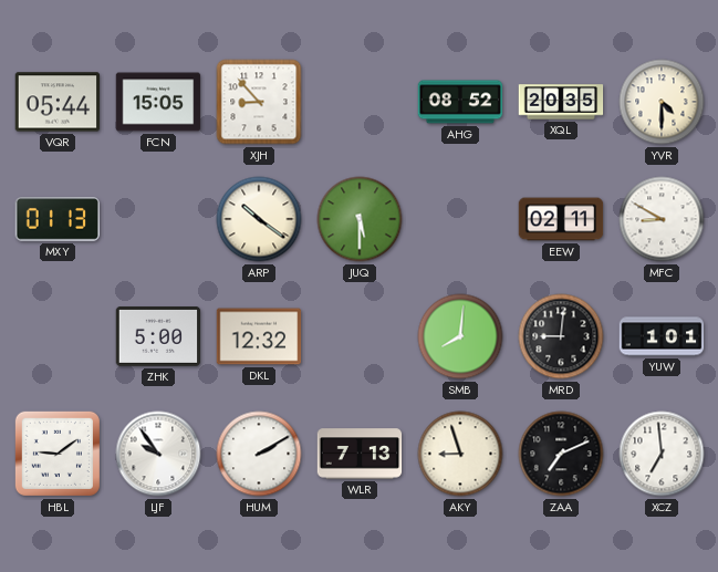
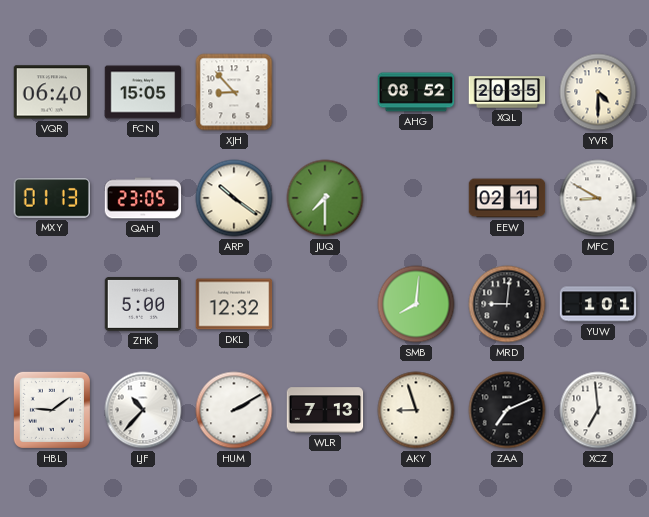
VQR: 05:44 -> 06:40 (52, 92)
QAH: none -> 23:05 (143, 198)
JUQ: 5:30 -> 7:30 (325, 198)
LJF: 9:54 -> 10:37 (143, 410)
